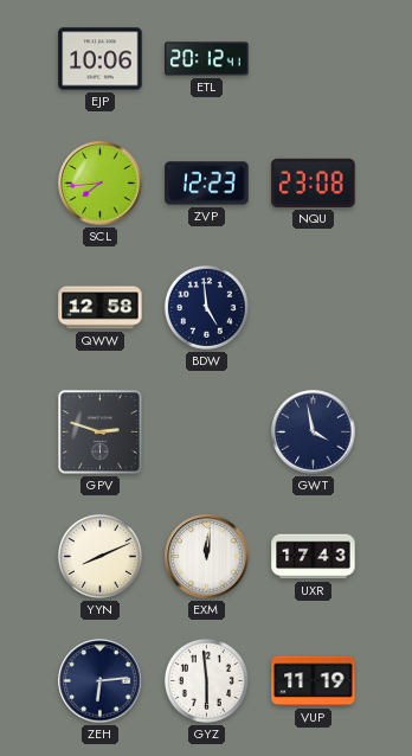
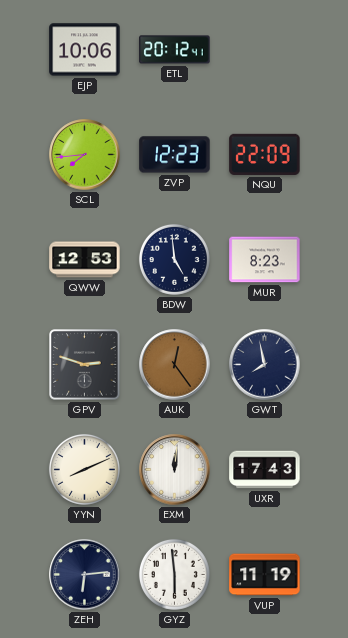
NQU: 23:08 -> 22:09 (265, 154)
QWW: 12:58 -> 12:53 (85, 260)
MUR: none -> 8:23 (265, 260)
AUK: none -> 12:24 (175, 365)
GWT: 3:58 -> 7:58 (265, 365)
